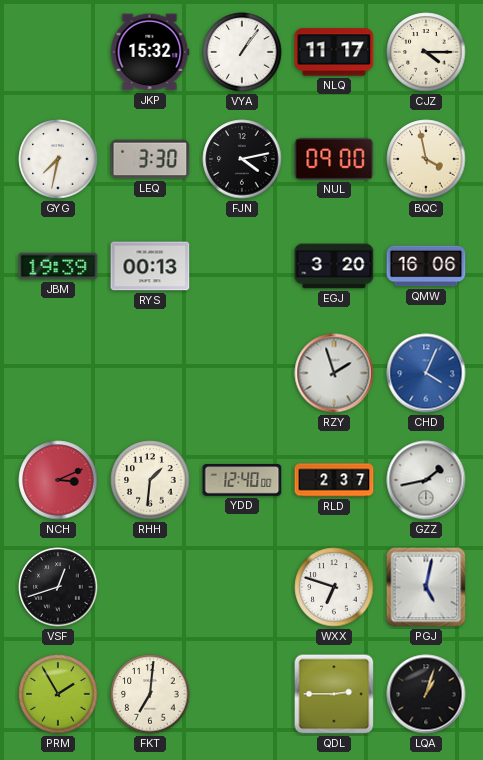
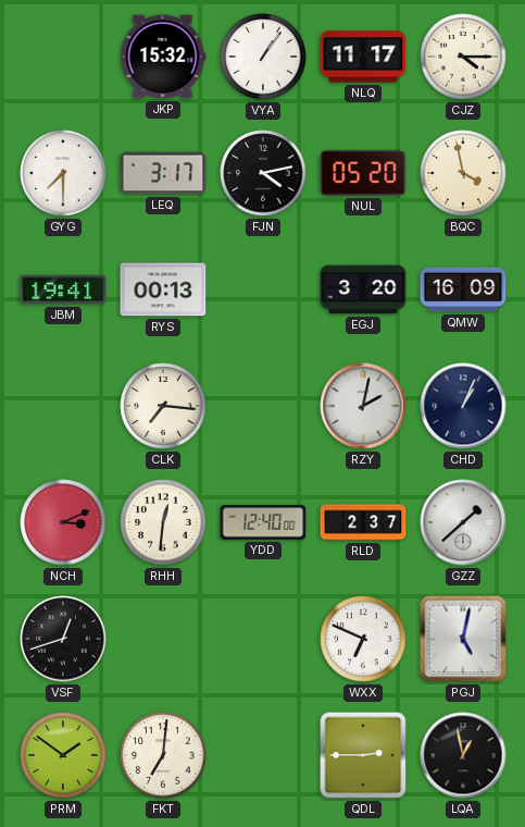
GYG: 7:32 -> 7:30 (63, 173)
LEQ: 3:30 -> 3:17 (163, 173)
NUL: 09:00 -> 05:20 (363, 173)
JBM: 19:39 -> 19:41 (63, 289)
QMW: 16:06 -> 16:09 (463, 289)
CLK: none -> 7:16 (163, 406)
RZY: 1:57 -> 2:02 (363, 406)
CHD: 4:04 -> 1:04 (463, 406)
CHD dial: blue -> navy (463, 406)
RHH: 1:31 -> 12:31 (163, 522)
GZZ: 1:43 -> 1:38 (463, 522)
WXX: 6:48 -> 6:49 (363, 639)
PRM: 1:55 -> 1:51 (63, 755)
LQA: 1:03 -> 12:58 (463, 755)
